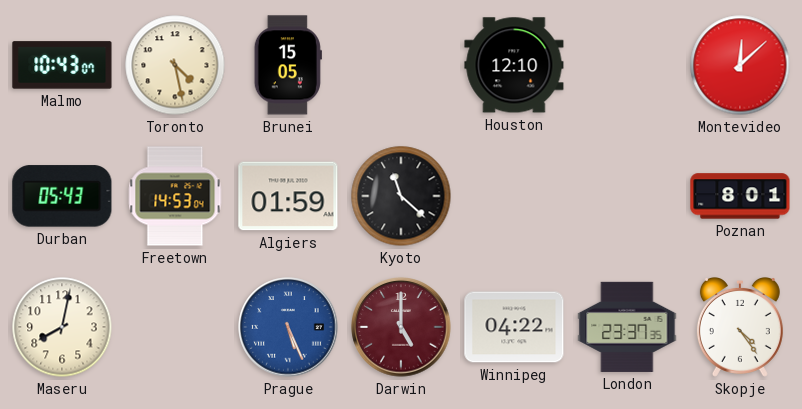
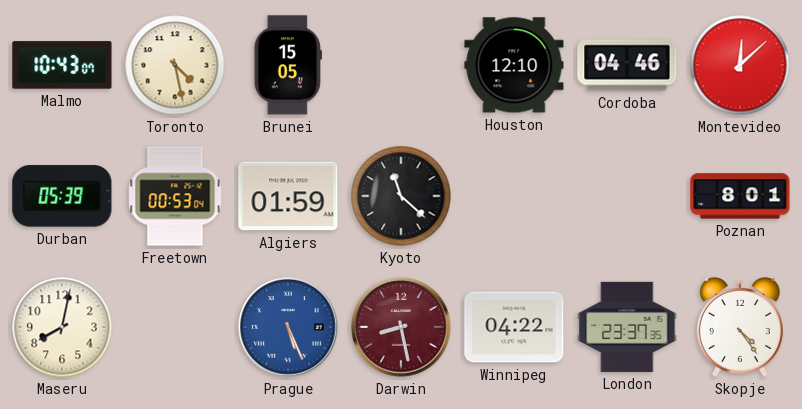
Cordoba: none -> 04:46 (627, 65)
Durban: 05:43 -> 05:39 (62, 196)
Freetown: 14:53 -> 00:53 (175, 196)
Darwin: 5:00 -> 8:28 (401, 327)
